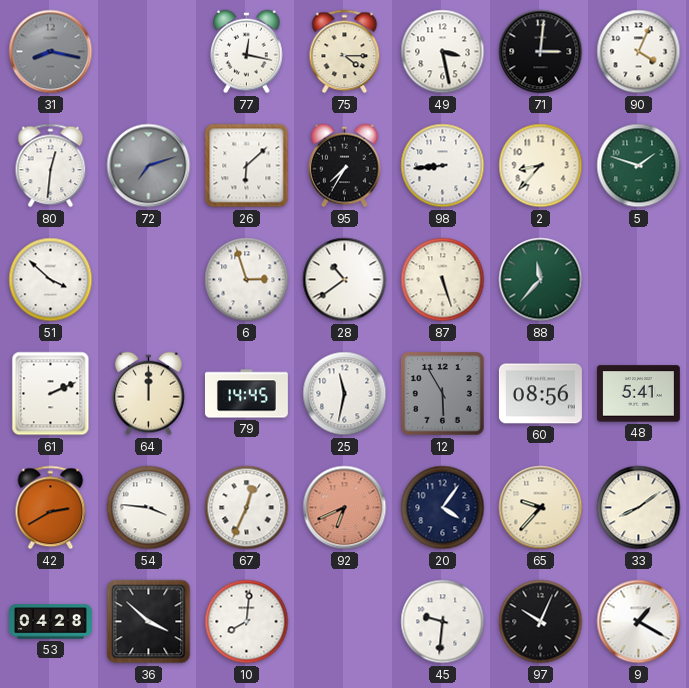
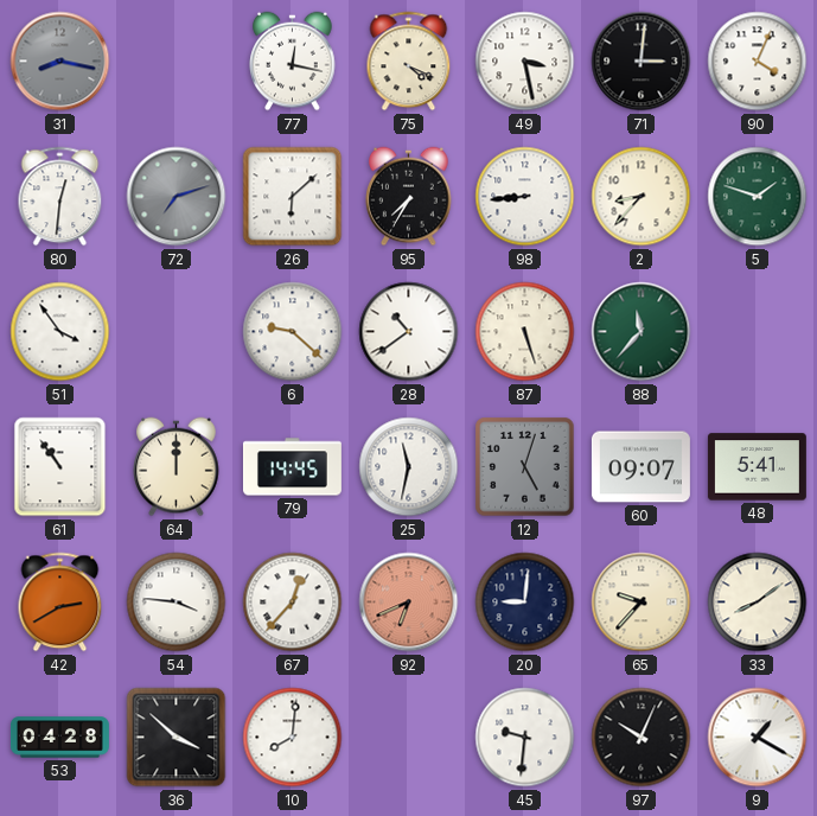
75: 4:15 -> 4:19 (409, 62)
51: 3:52 -> 3:54 (60, 332)
6: 2:57 -> 9:22 (293, 332)
61: 2:11 -> 10:54 (60, 467)
12: 5:55 -> 5:03 (525, 467)
60: 08:56 -> 09:07 (640, 467)
67: 12:34 -> 12:37 (293, 603)
20: 4:06 -> 9:01 (525, 603)
